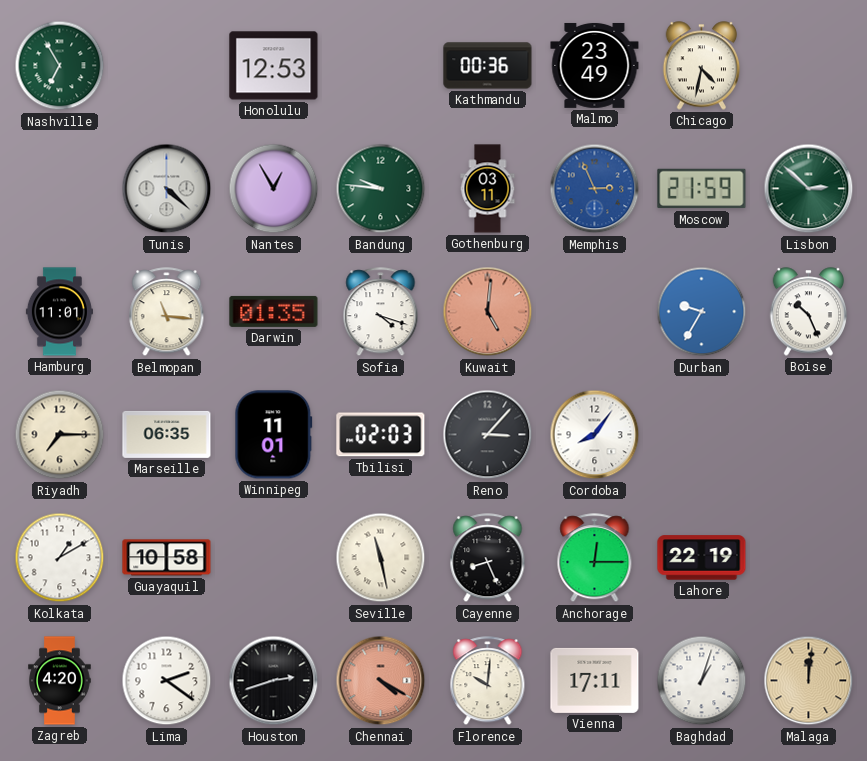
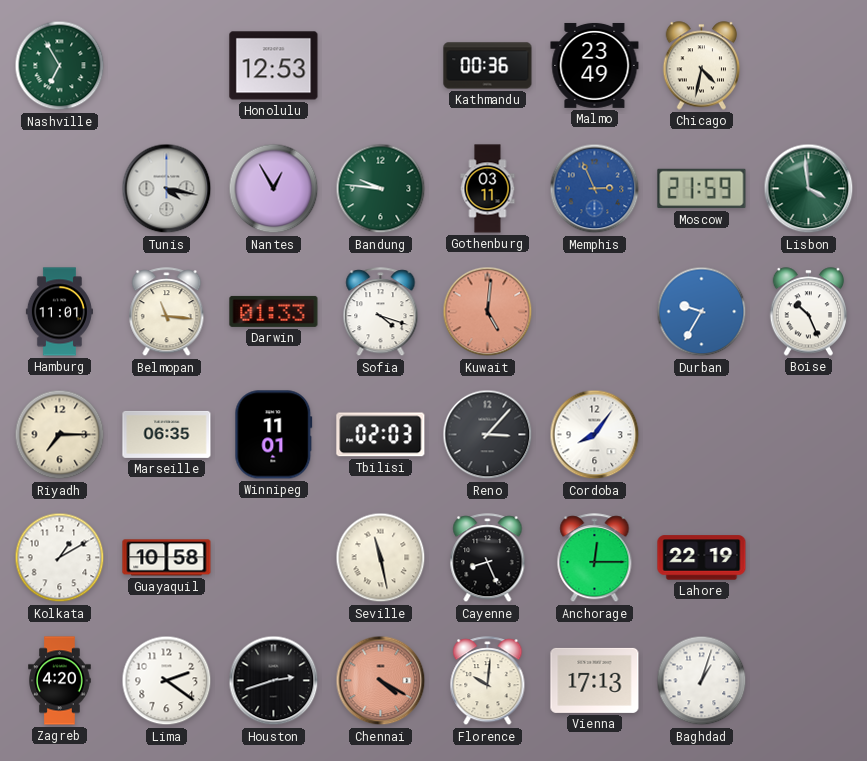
Tunis: 4:22 -> 4:17 (167, 189)
Lisbon: 2:52 -> 3:59 (809, 189)
Darwin: 01:35 -> 01:33 (274, 311)
Vienna: 17:11 -> 17:13 (595, 680)
Malaga: 12:01 -> none (809, 681)
